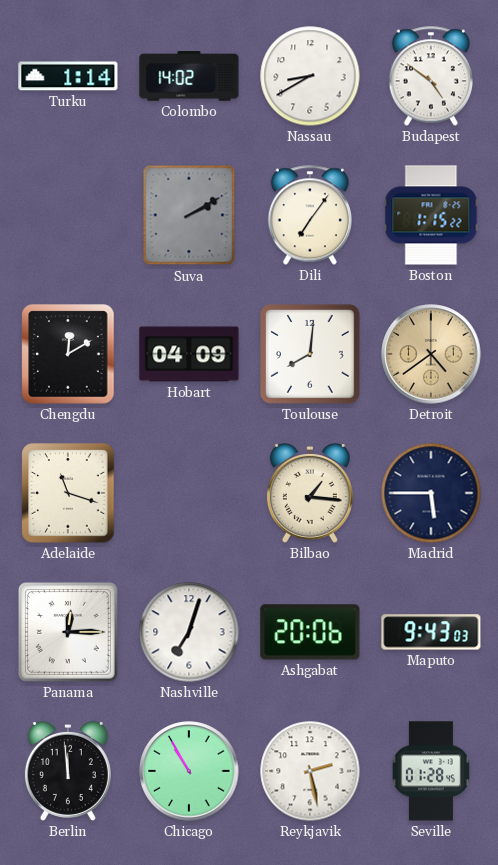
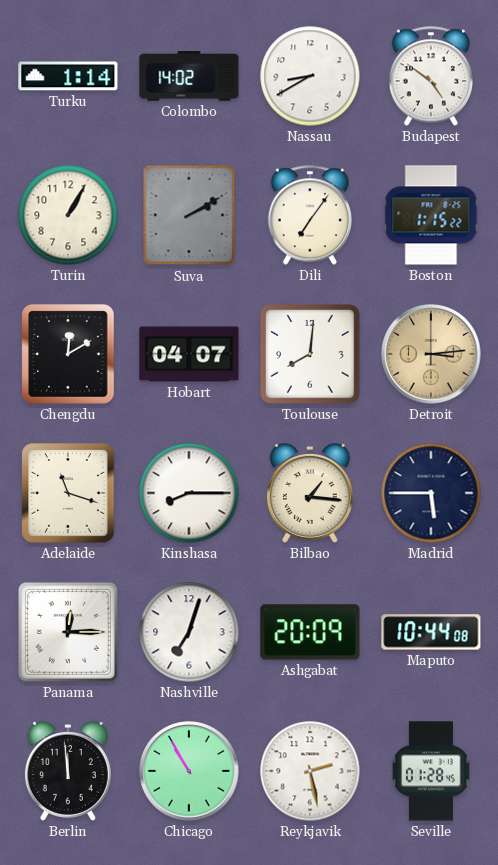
Turin: none -> 1:05 (68, 215)
Hobart: 04:09 -> 04:07 (189, 354)
Detroit: 4:39 -> 3:14 (431, 354)
Kinshasa: none -> 8:15 (189, 493)
Ashgabat: 20:06 -> 20:09 (310, 632)
Maputo: 9:43 -> 10:44 (431, 632)
